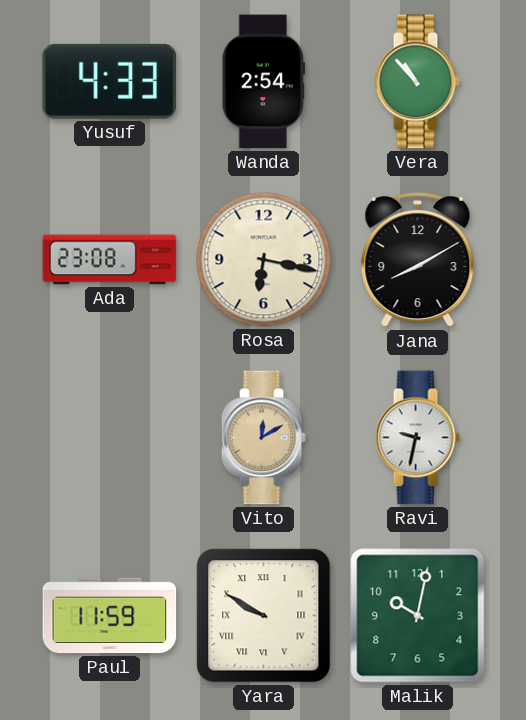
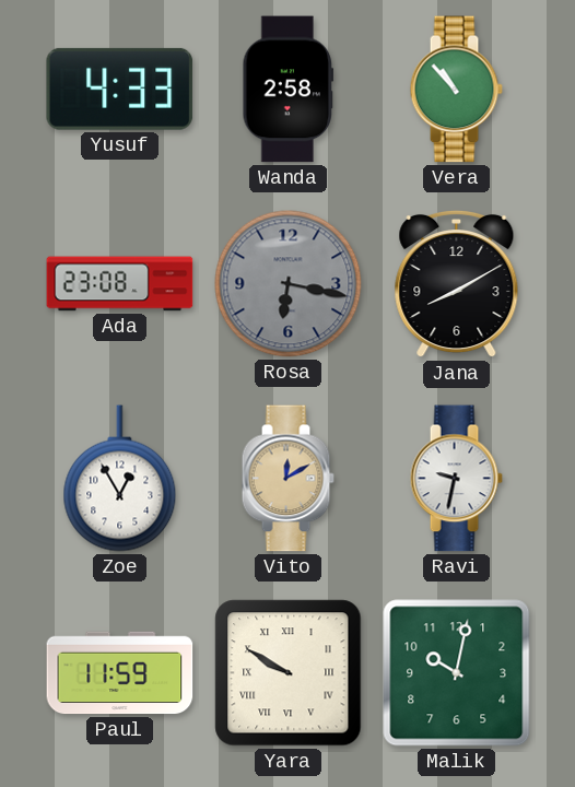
Wanda: 2:54 -> 2:58 (289, 90)
Rosa dial: cream -> grey (289, 284)
Zoe: none -> 12:55 (120, 479)
